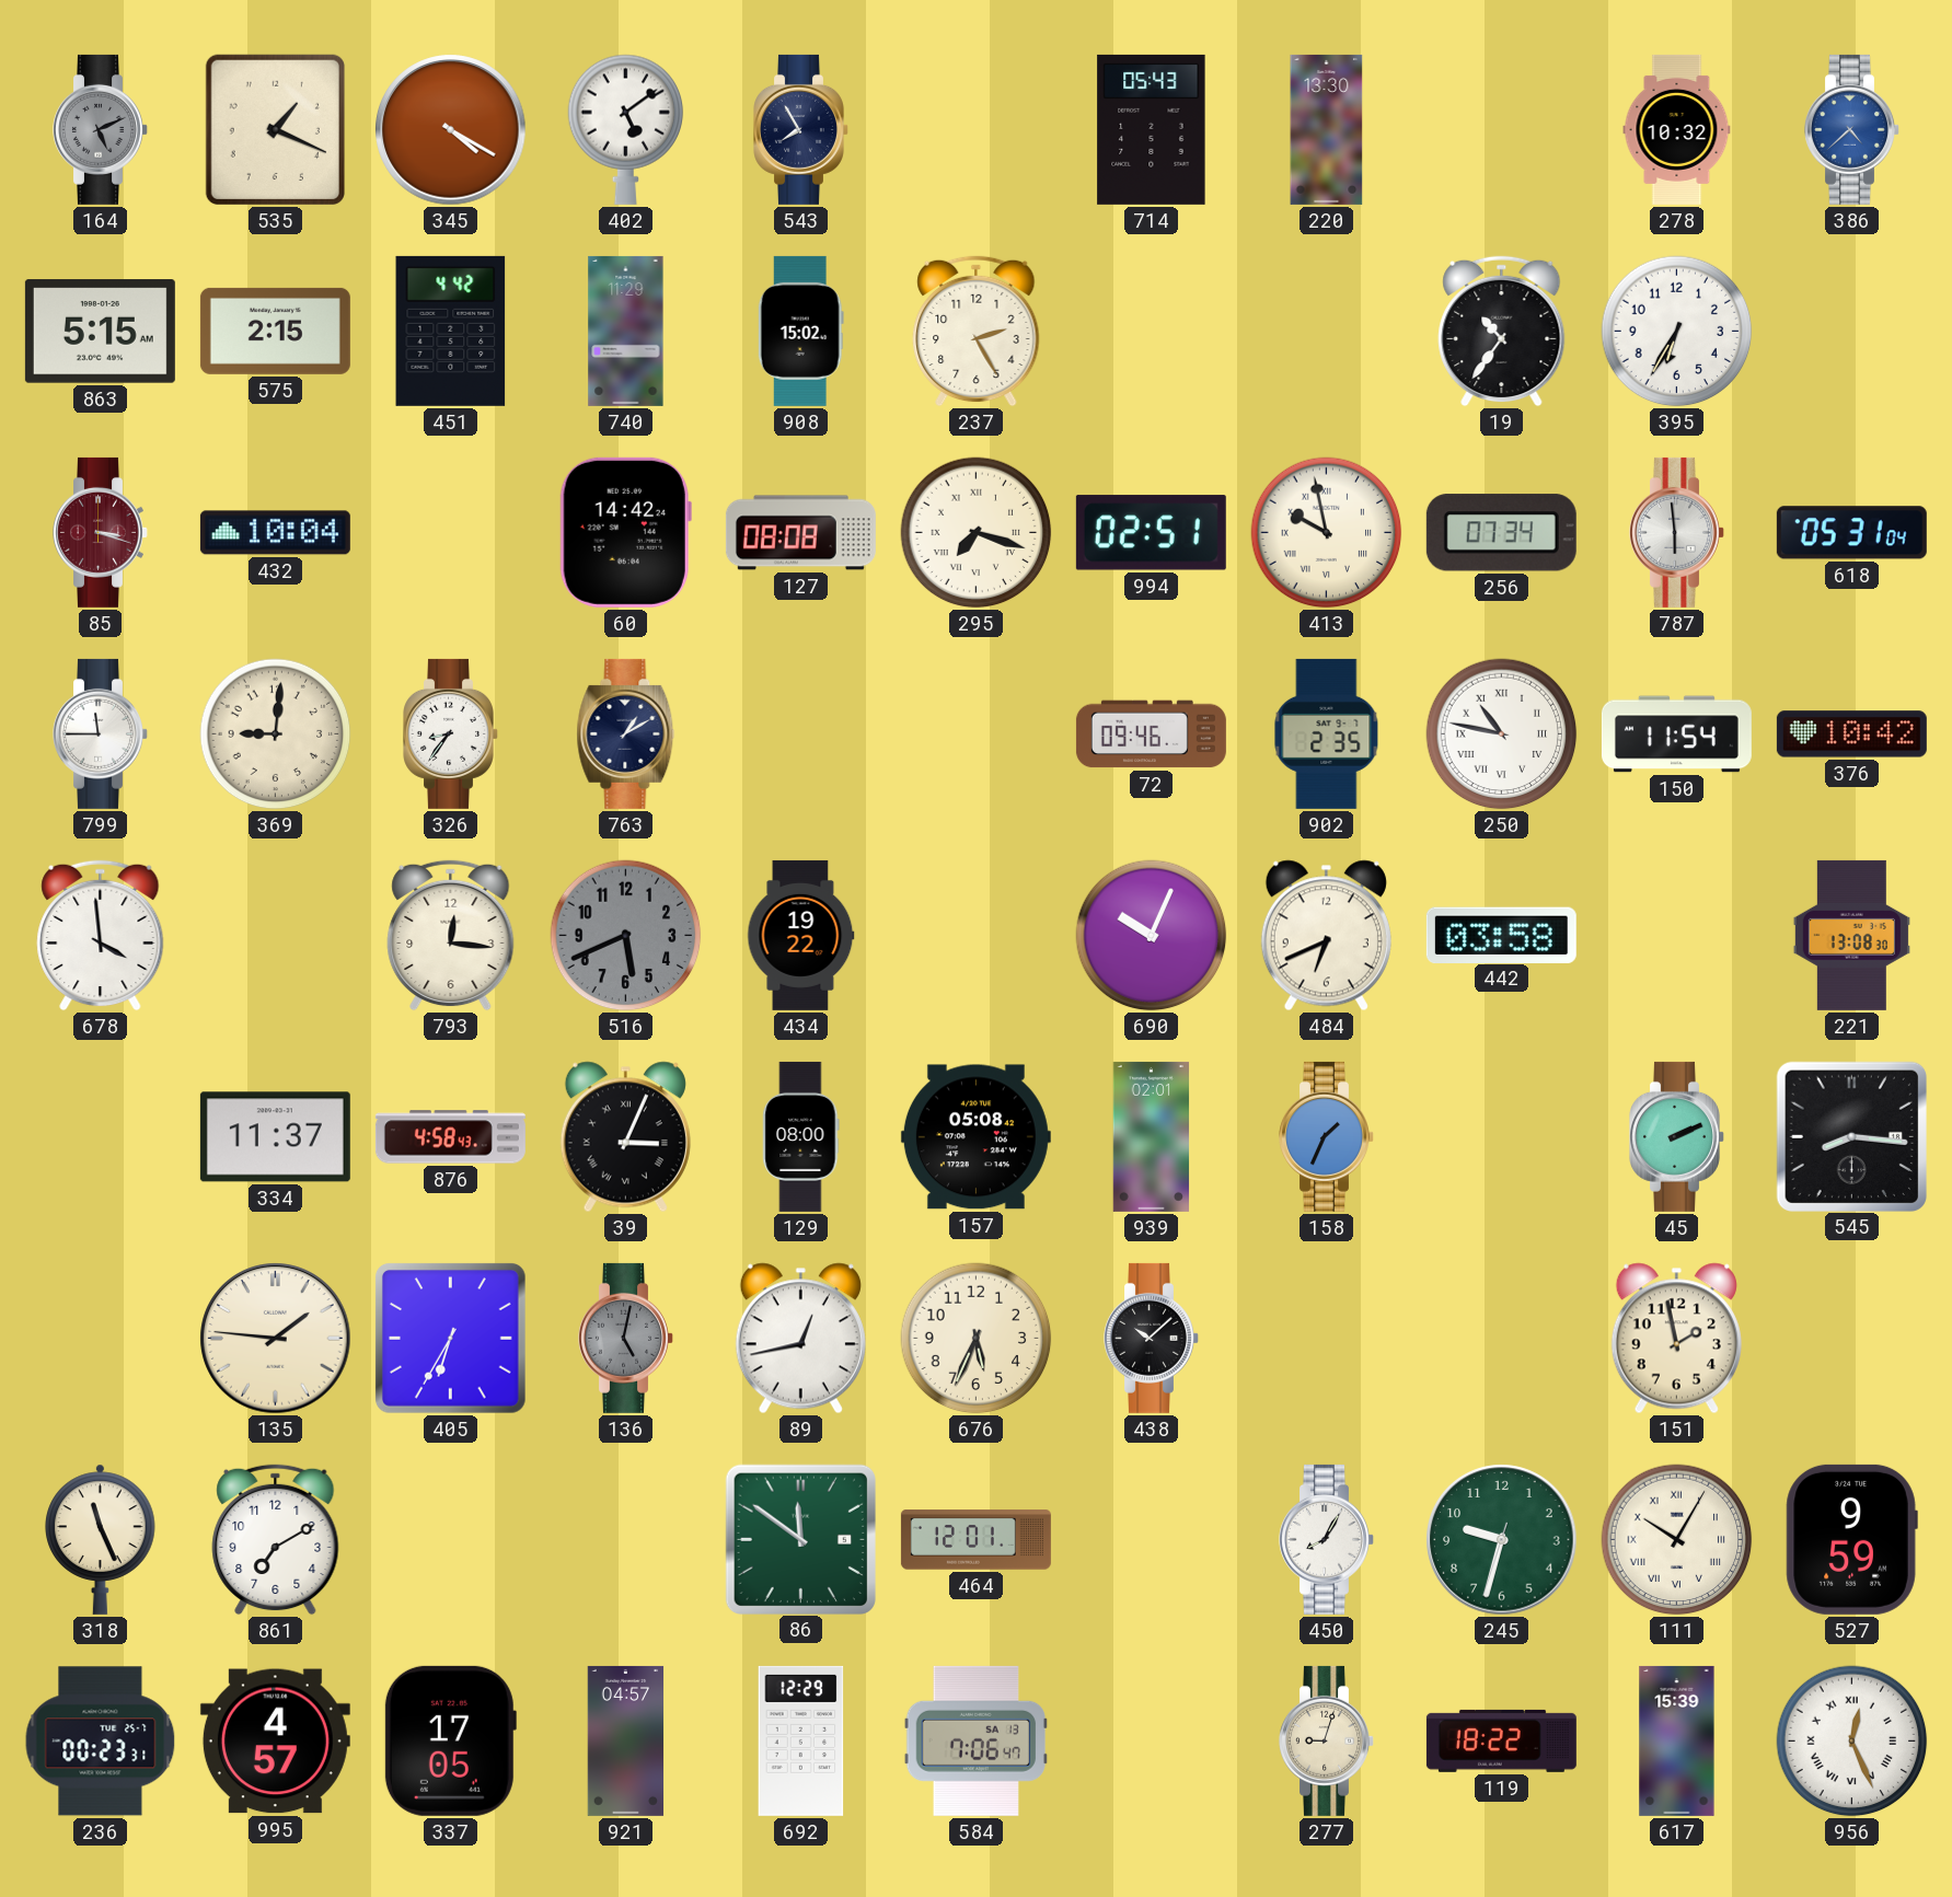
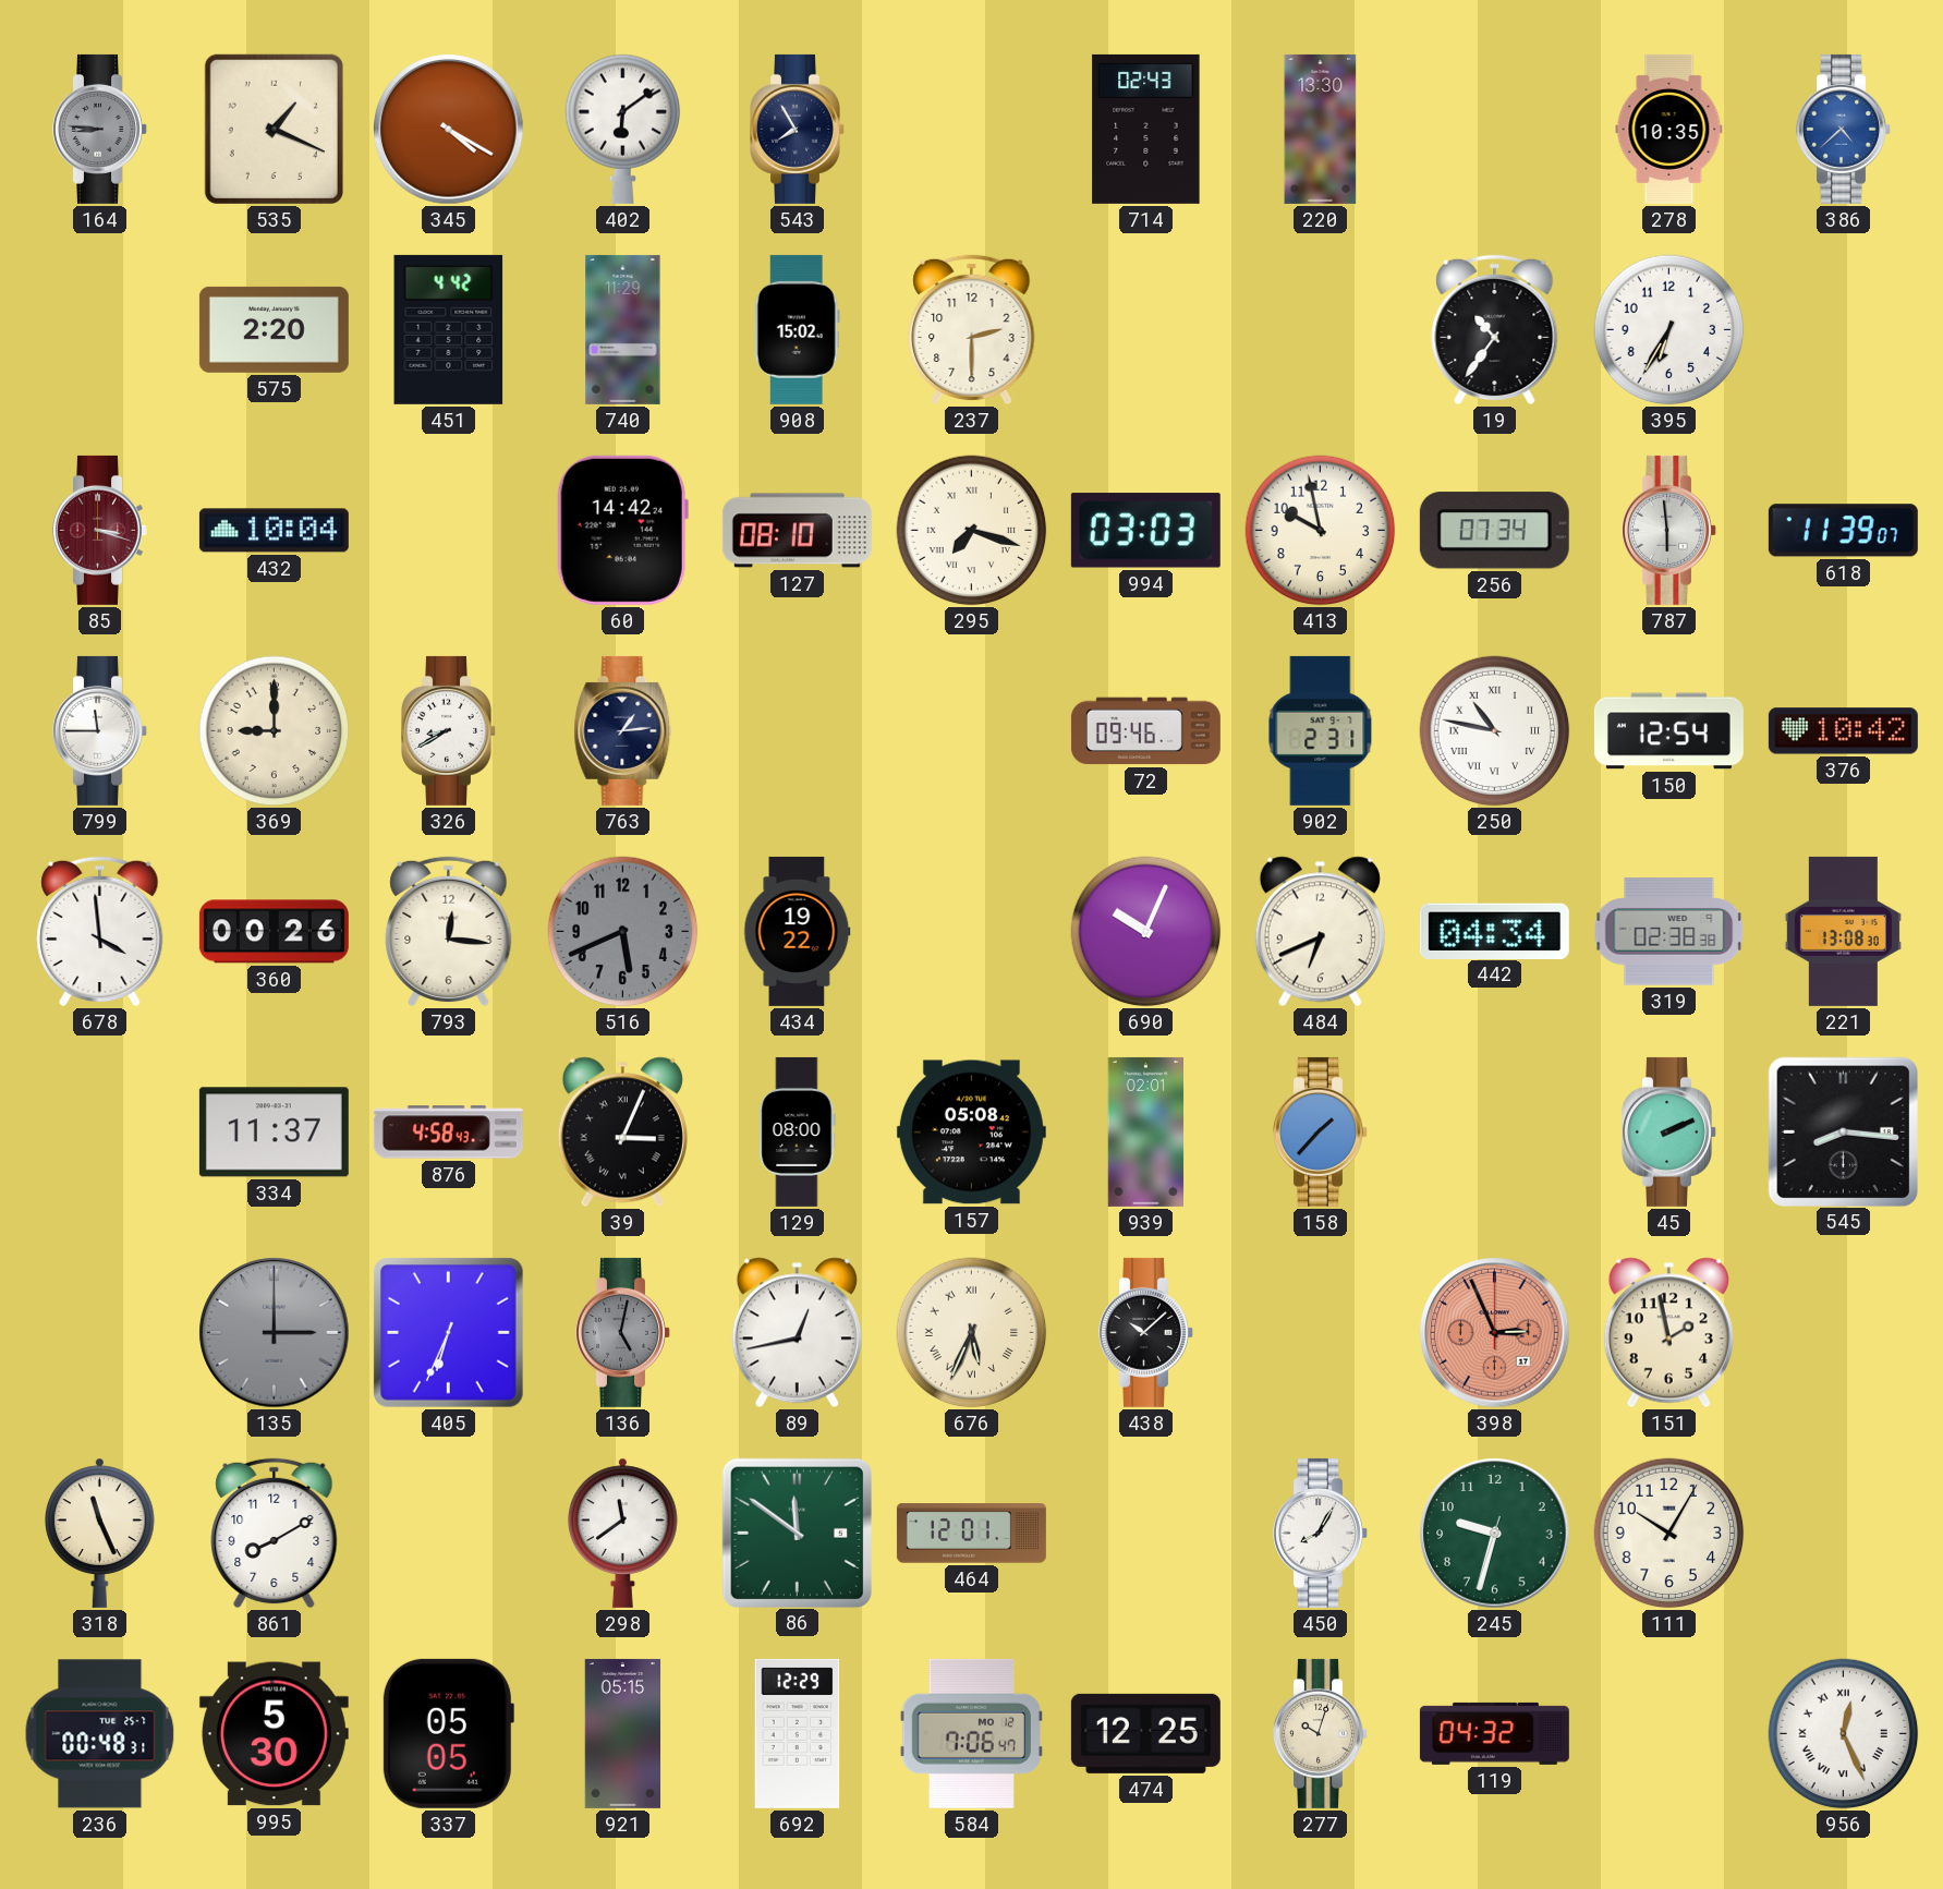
164: 5:11 -> 8:46 (100, 129)
402: 5:09 -> 6:09 (623, 129)
714: 05:43 -> 02:43 (1146, 129)
278: 10:32 -> 10:35 (1669, 129)
863: 5:15 -> none (100, 332)
575: 2:15 -> 2:20 (274, 329)
237: 2:25 -> 2:30 (972, 330)
127: 08:08 -> 08:10 (797, 531)
994: 02:51 -> 03:03 (1145, 531)
413 numerals: Roman -> Arabic (1321, 531)
618: 05:31 -> 11:39 (1843, 531)
369: 9:01 -> 9:00 (275, 731)
326: 8:36 -> 8:40 (449, 730)
763: 1:10 -> 1:14 (623, 730)
902: 2:35 -> 2:31 (1321, 730)
150: 11:54 -> 12:54 (1668, 731)
360: none -> 00:26 (274, 932)
442: 03:58 -> 04:34 (1494, 931)
319: none -> 02:38 (1669, 932)
158: 1:34 -> 1:37 (1321, 1131)
135: 1:46 -> 3:00 (275, 1333)
135 dial: cream -> grey (275, 1333)
405: 6:35 -> 6:34 (449, 1333)
676 numerals: Arabic -> Roman (972, 1333)
398: none -> 2:56 (1495, 1333)
861: 7:10 -> 8:10 (275, 1534)
298: none -> 11:39 (623, 1533)
111 numerals: Roman -> Arabic (1669, 1534)
527: 9:59 -> none (1851, 1539)
236: 00:23 -> 00:48 (100, 1734)
995: 4:57 -> 5:30 (274, 1734)
337: 17:05 -> 05:05 (448, 1733)
921: 04:57 -> 05:15 (623, 1733)
584 date: SA 13 -> MO 12 (971, 1733)
474: none -> 12:25 (1145, 1733)
277: 9:03 -> 10:03 (1321, 1733)
119: 18:22 -> 04:32 (1494, 1733)
617: 15:39 -> none (1677, 1740)
